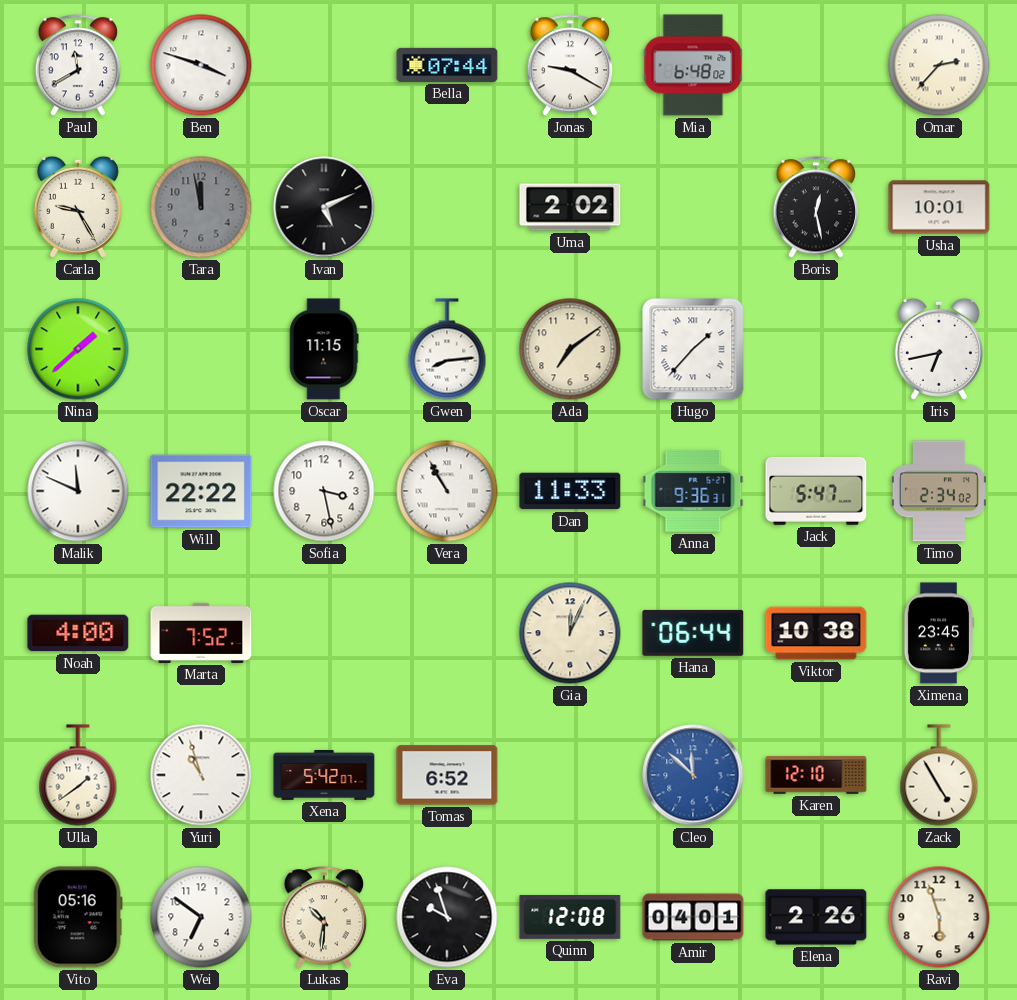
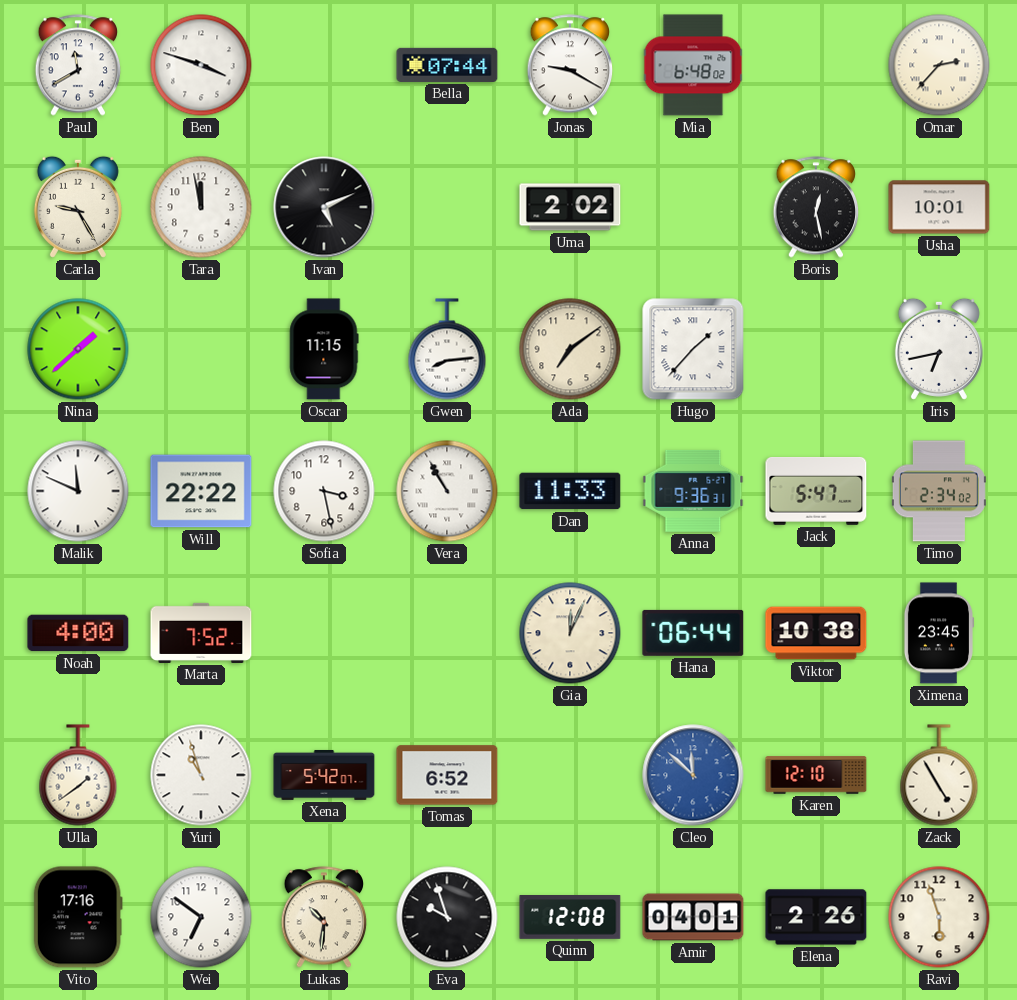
Tara dial: grey -> white (201, 207)
Vito: 05:16 -> 17:16 (78, 917)
